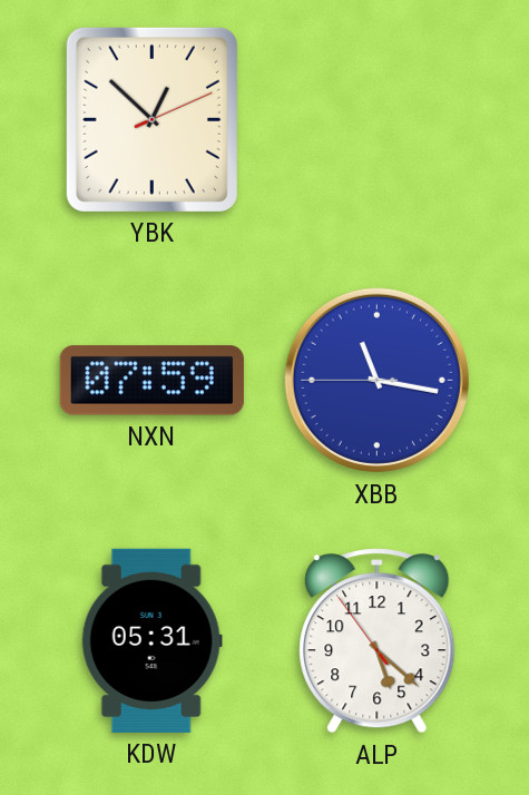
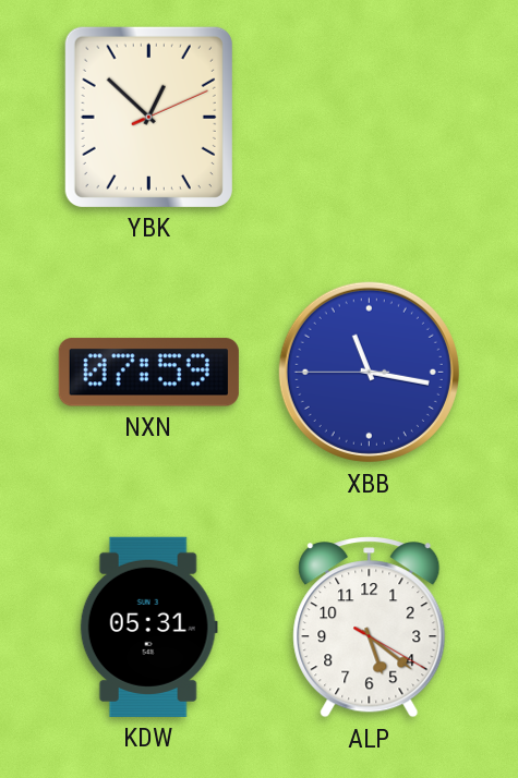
ALP: 5:21:54 -> 5:21:20 (370, 628)
